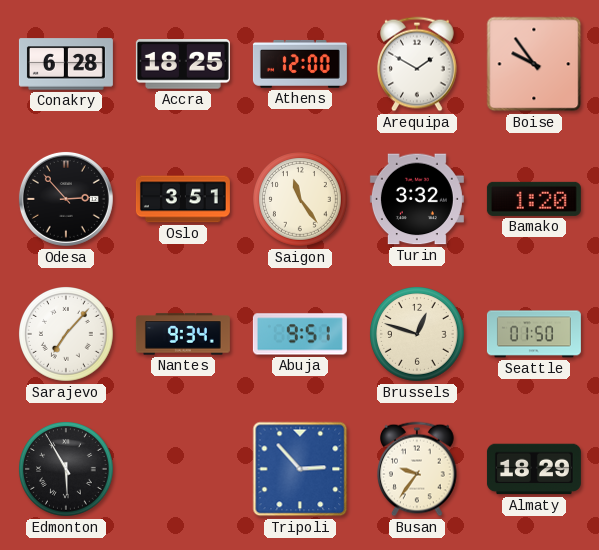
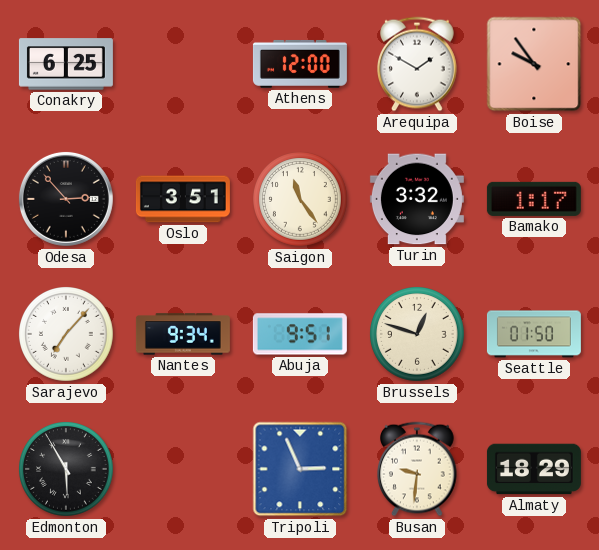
Conakry: 6:28 -> 6:25 (66, 64)
Accra: 18:25 -> none (183, 64)
Bamako: 1:20 -> 1:17 (534, 199)
Tripoli: 2:53 -> 2:56 (300, 469)
Busan: 9:36 -> 9:31 (418, 469)
